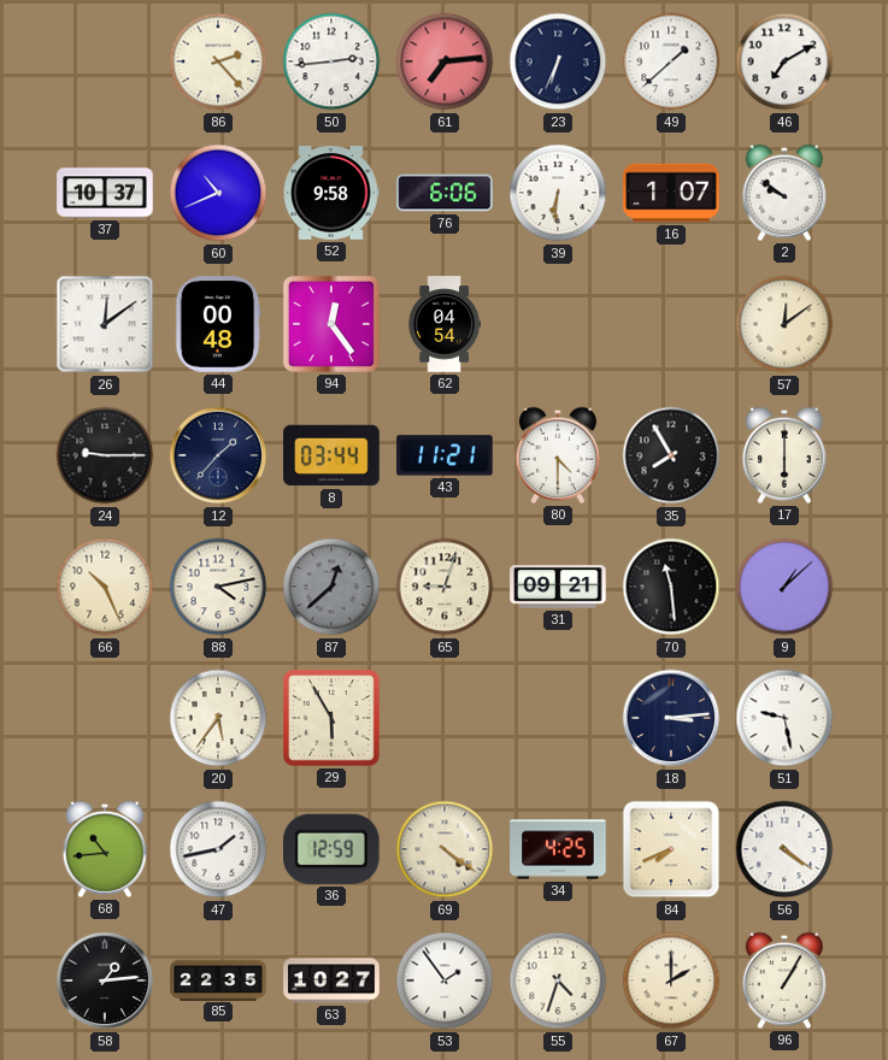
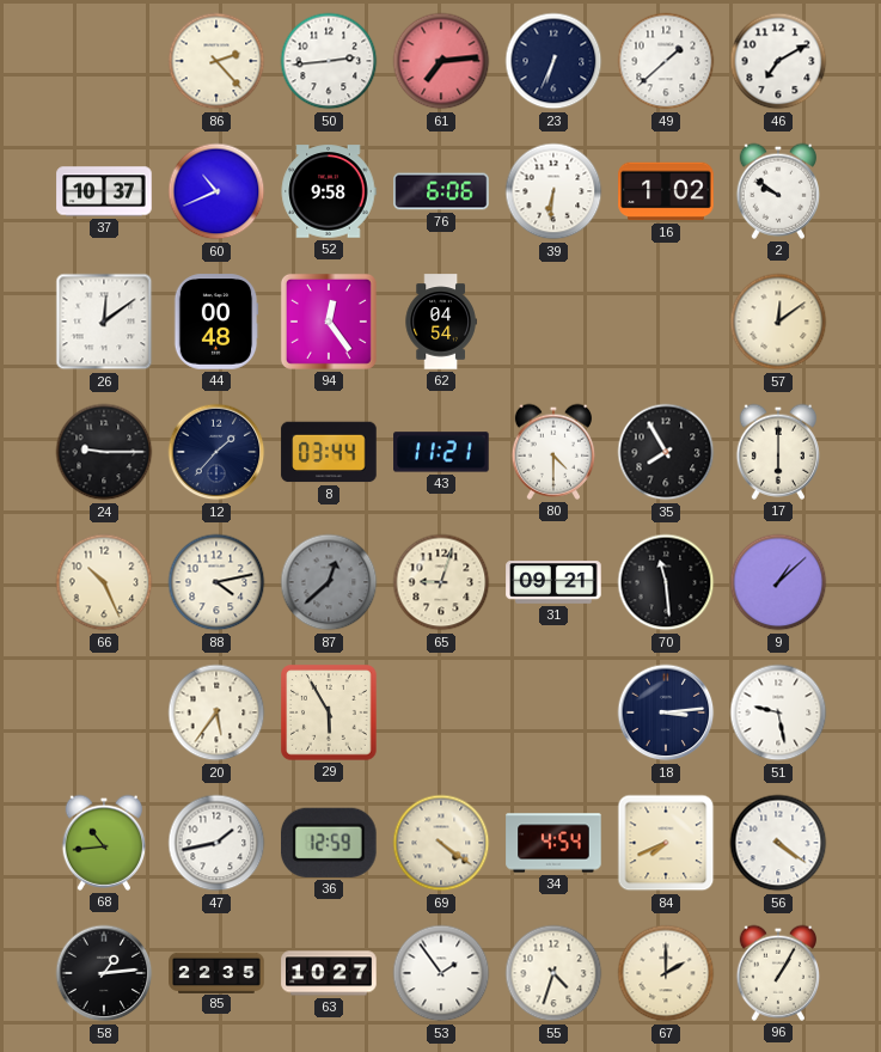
16: 1:07 -> 1:02 (666, 191)
34: 4:25 -> 4:54 (553, 843)
